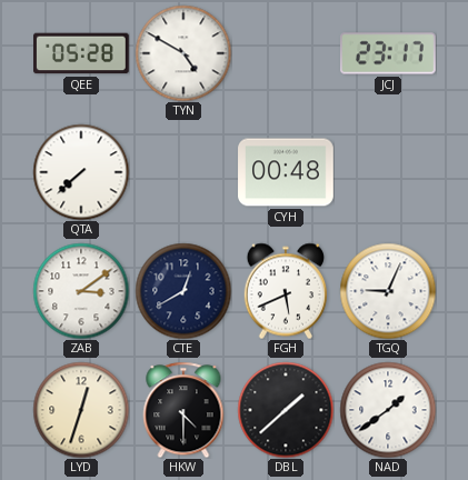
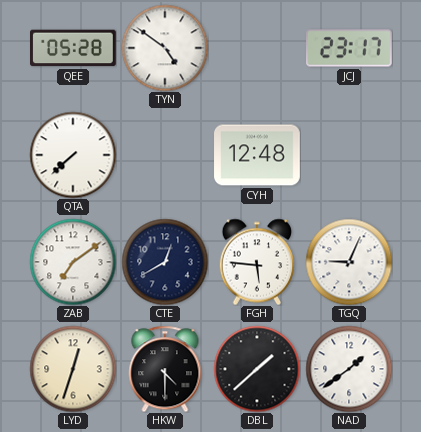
TYN: 4:50 -> 4:51 (165, 48)
CYH: 00:48 -> 12:48 (257, 155)
ZAB: 3:09 -> 7:09 (73, 262)
FGH: 5:41 -> 5:46 (256, 262)
